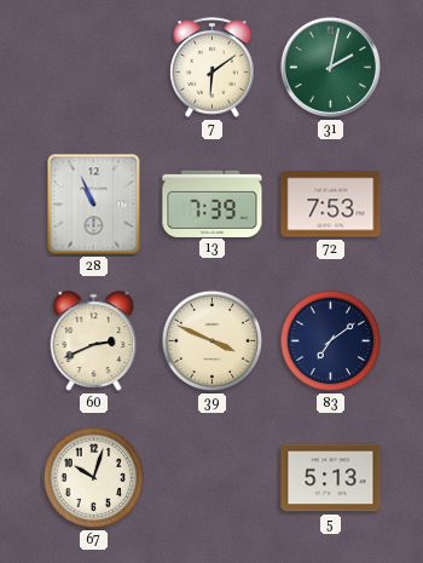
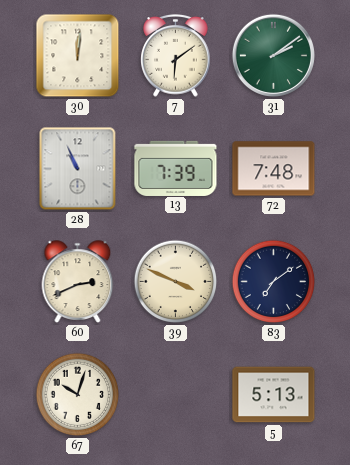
30: none -> 12:01 (78, 56)
31: 2:02 -> 2:09 (273, 55)
72: 7:53 -> 7:48 (274, 169)
